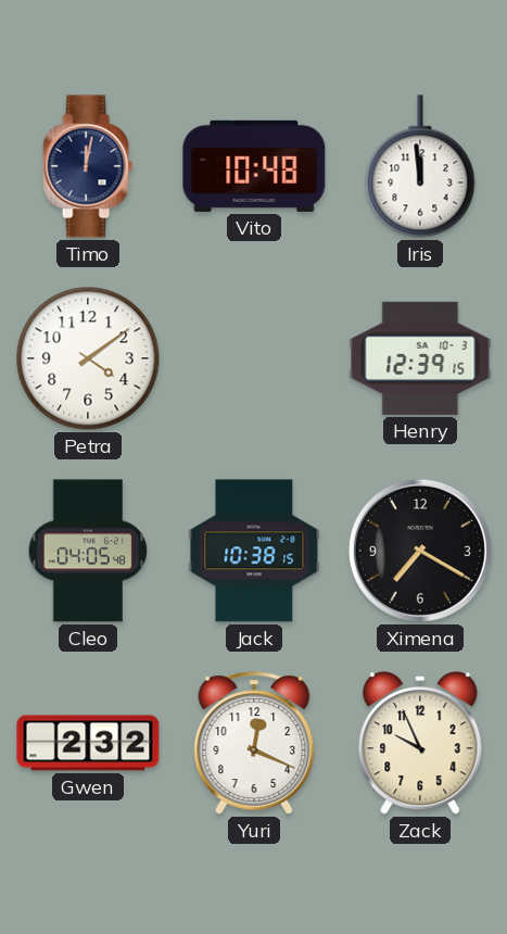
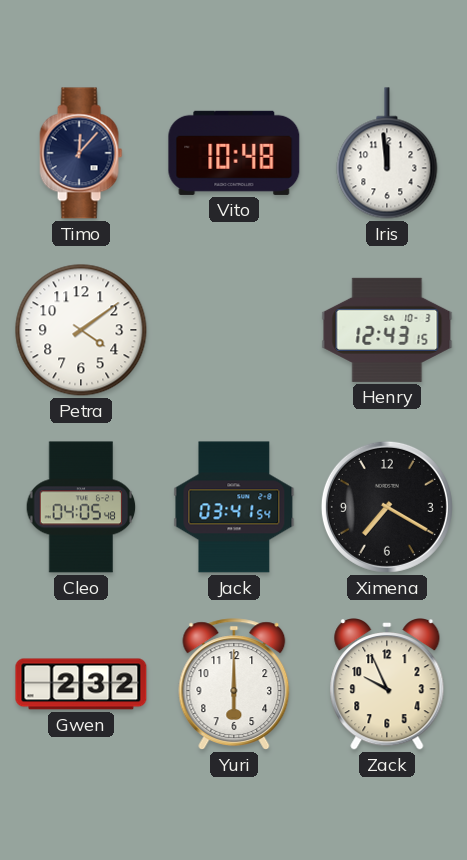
Timo: 12:02 -> 12:07 (81, 153)
Henry: 12:39 -> 12:43 (387, 330)
Jack: 10:38 -> 03:41 (234, 507)
Yuri: 12:19 -> 6:00 (234, 684)
